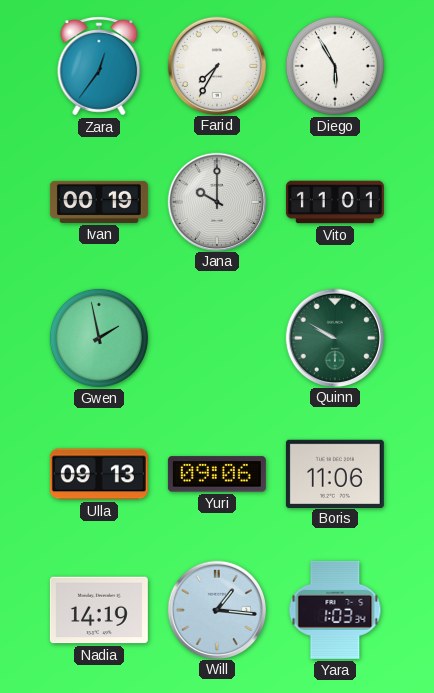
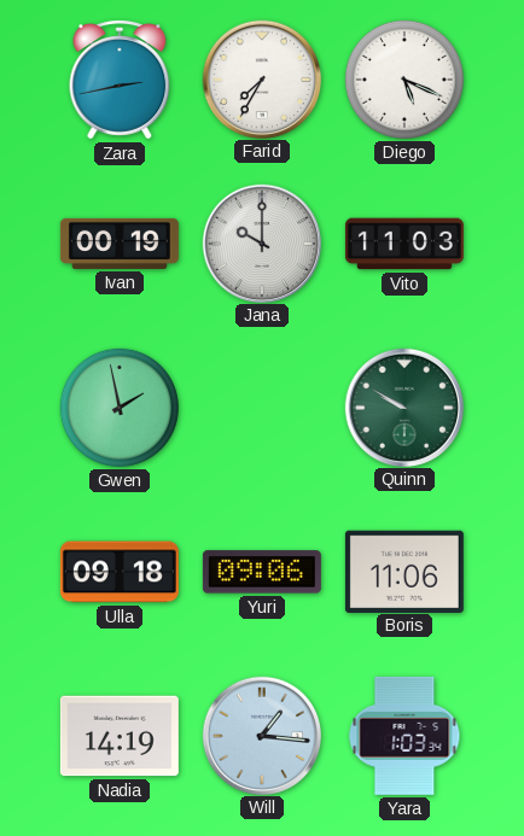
Zara: 12:36 -> 2:43 (120, 80)
Diego: 5:55 -> 5:19 (404, 80)
Vito: 11:01 -> 11:03 (404, 244)
Ulla: 09:13 -> 09:18 (120, 572)
